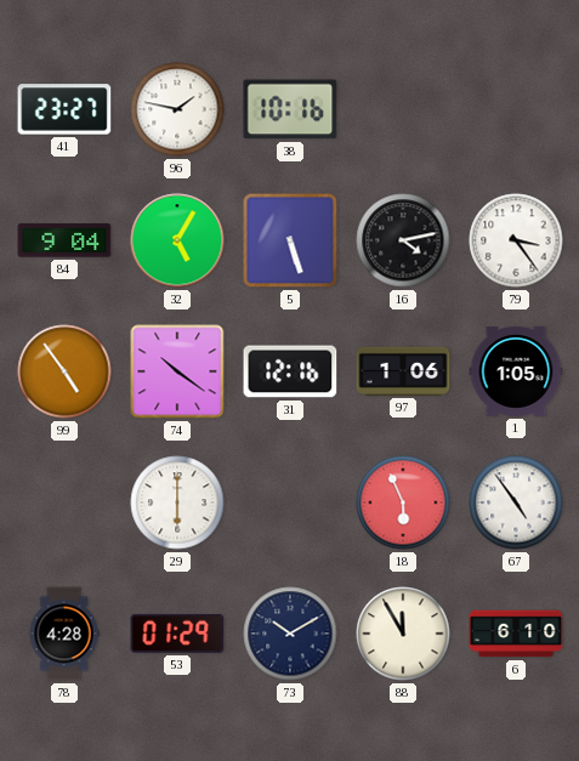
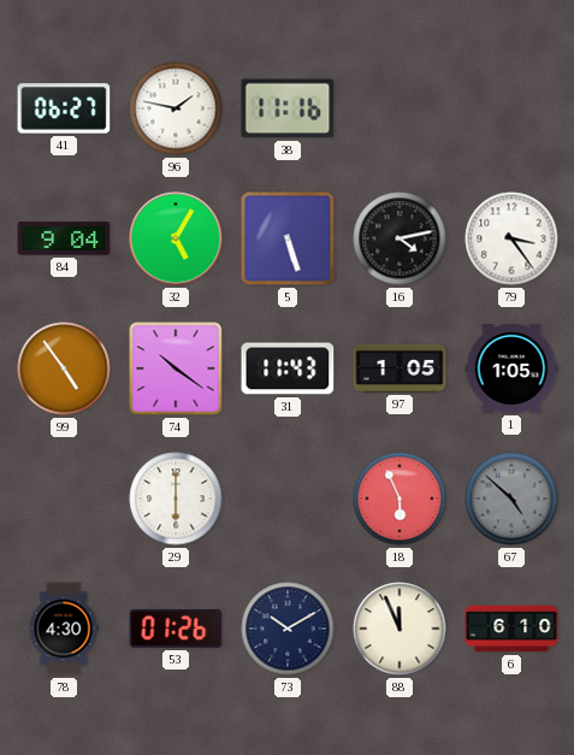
41: 23:27 -> 06:27 (64, 108)
38: 10:16 -> 11:16 (288, 108)
31: 12:16 -> 11:43 (288, 368)
97: 1:06 -> 1:05 (400, 368)
67: 4:54 -> 4:52 (511, 499)
67 dial: white -> grey (511, 499)
78: 4:28 -> 4:30 (64, 629)
53: 01:29 -> 01:26 (176, 629)
88: 11:55 -> 11:56 (400, 629)
